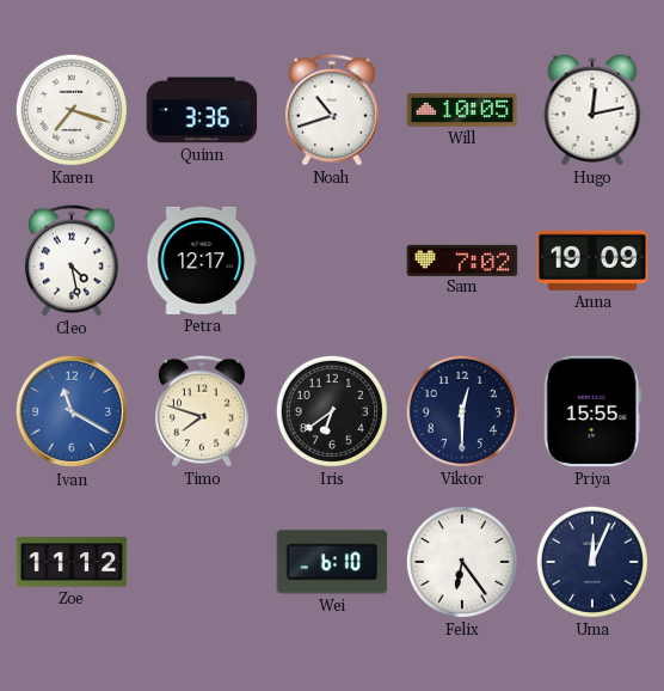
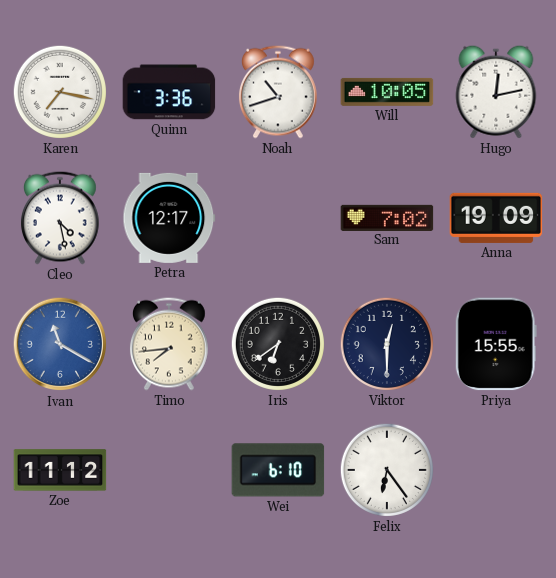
Karen: 7:18 -> 7:17 (60, 92)
Timo: 7:48 -> 7:44 (169, 344)
Uma: 12:04 -> none (592, 562)
